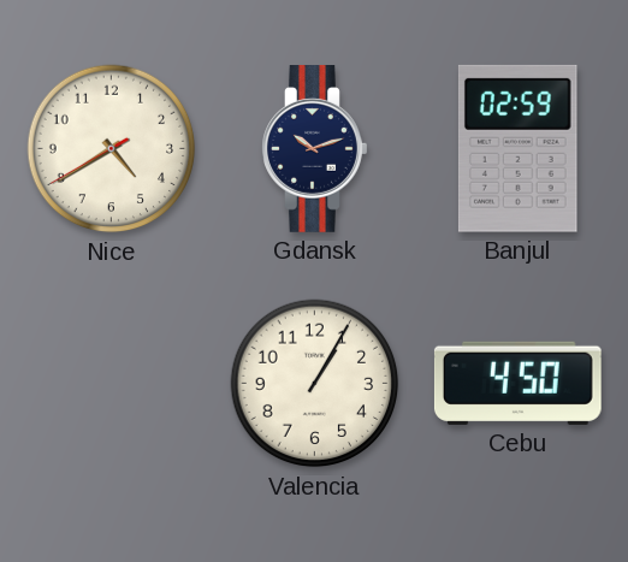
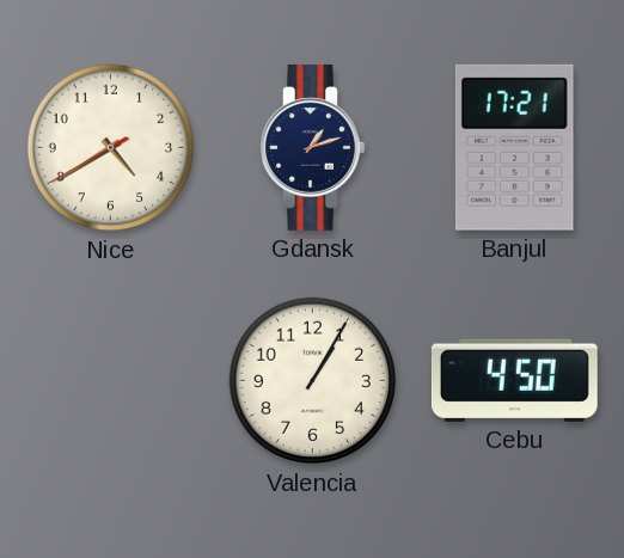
Gdansk: 10:12 -> 1:12 (313, 148)
Banjul: 02:59 -> 17:21 (514, 147)
